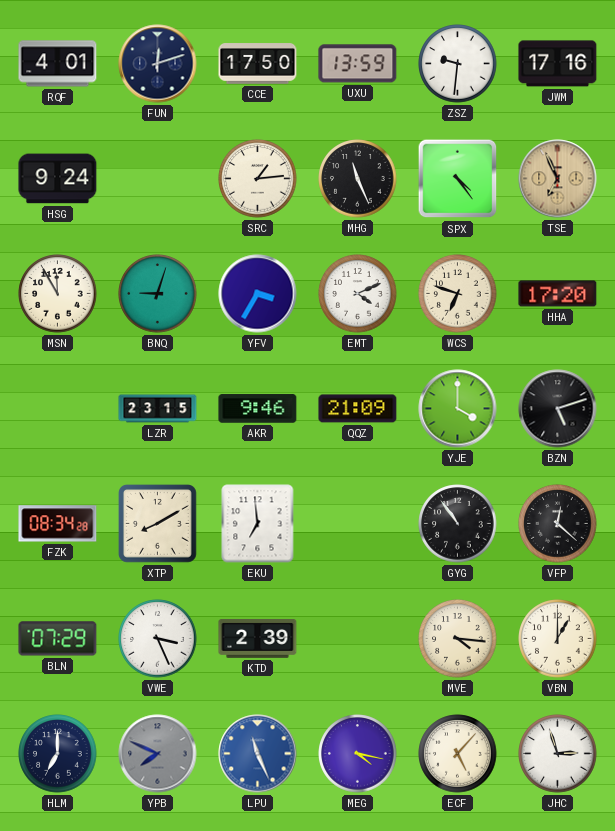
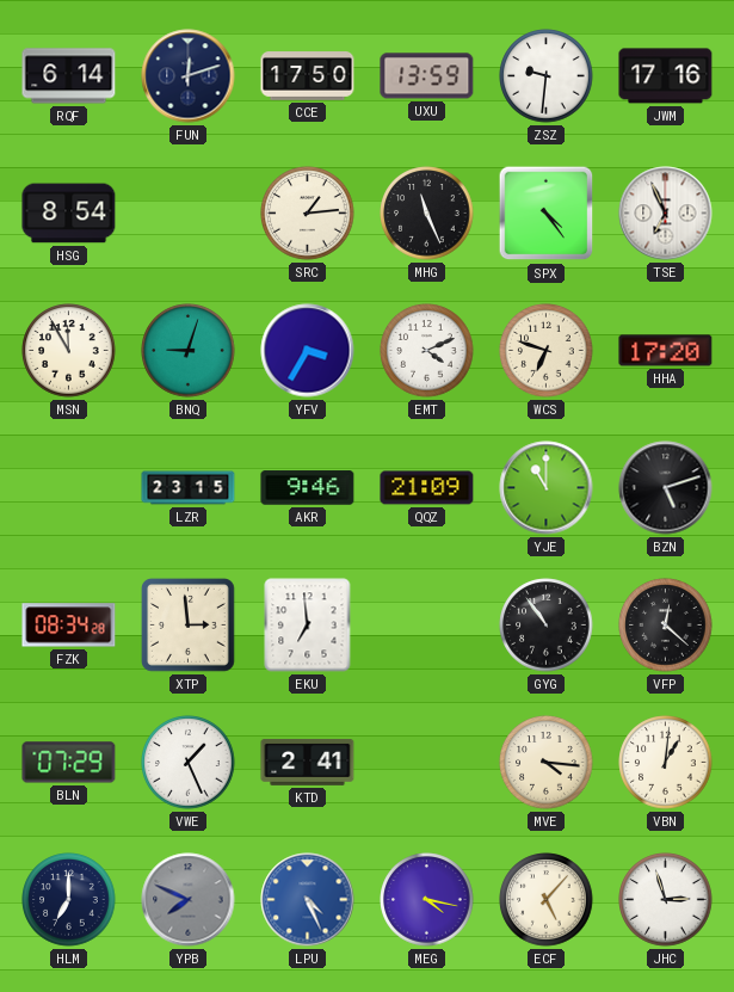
RQF: 4:01 -> 6:14 (69, 76)
HSG: 9:24 -> 8:54 (69, 214)
TSE dial: champagne -> white (666, 214)
YJE: 4:00 -> 11:00 (547, 488)
XTP: 8:10 -> 2:59 (189, 626)
VWE: 3:26 -> 1:26 (189, 763)
KTD: 2:39 -> 2:41 (308, 763)
VBN: 1:00 -> 1:01 (666, 763)
LPU: 11:26 -> 4:26 (308, 900)
